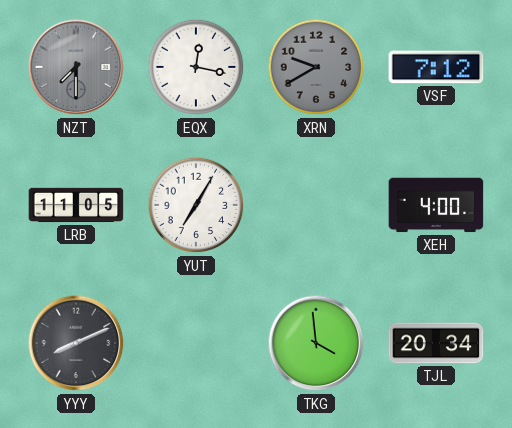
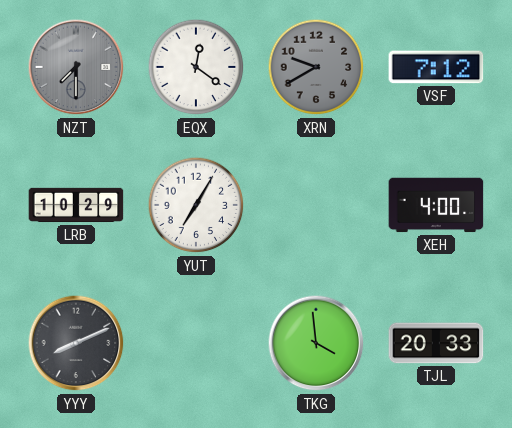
EQX: 12:17 -> 12:21 (196, 67)
LRB: 11:05 -> 10:29 (76, 205)
TJL: 20:34 -> 20:33 (436, 343)
